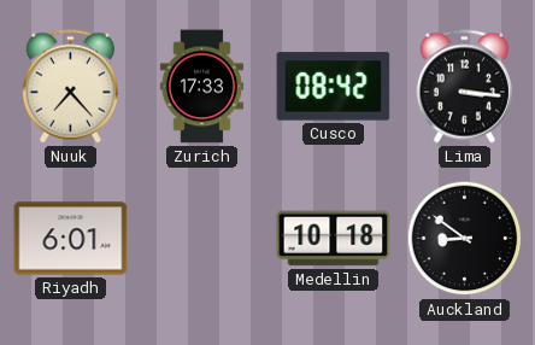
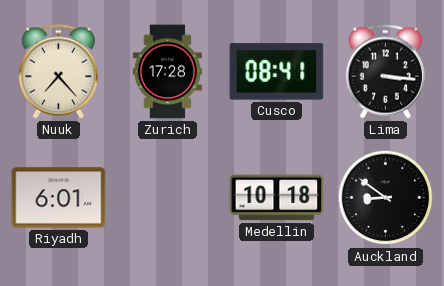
Zurich: 17:33 -> 17:28 (167, 72)
Cusco: 08:42 -> 08:41 (277, 72)
